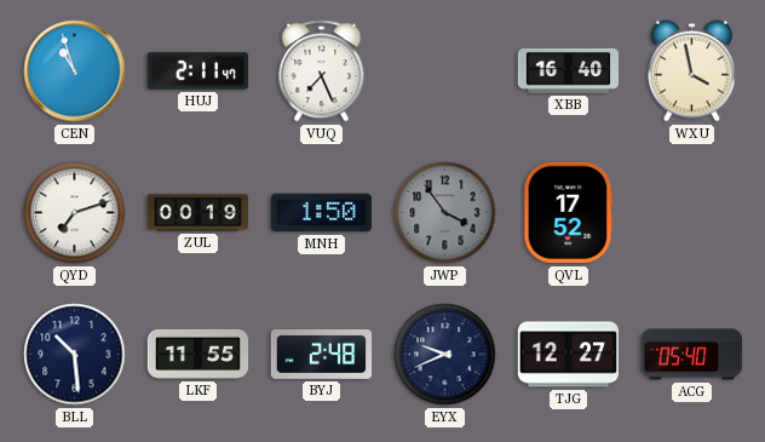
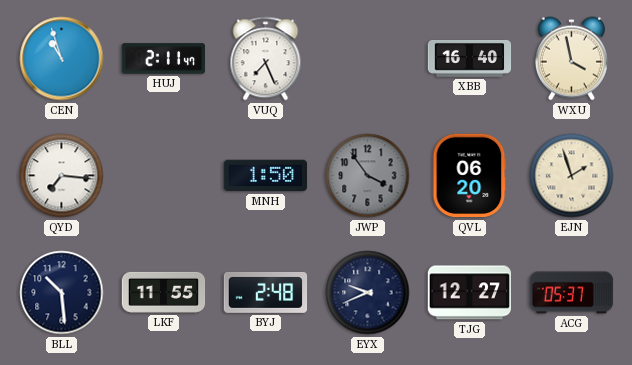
QYD: 7:12 -> 7:16 (62, 176)
ZUL: 00:19 -> none (199, 213)
QVL: 17:52 -> 06:20 (470, 176)
EJN: none -> 1:57 (572, 176)
ACG: 05:40 -> 05:37 (572, 293)
